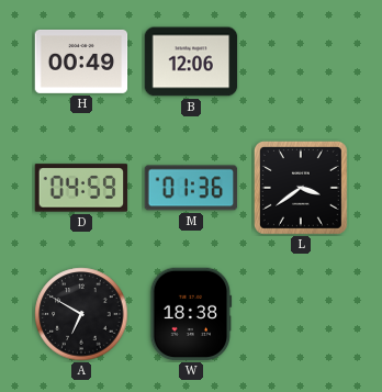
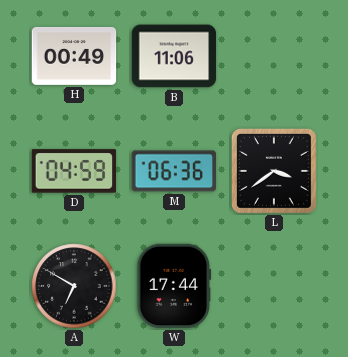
B: 12:06 -> 11:06 (174, 56)
M: 01:36 -> 06:36 (174, 171)
W: 18:38 -> 17:44 (174, 286)
